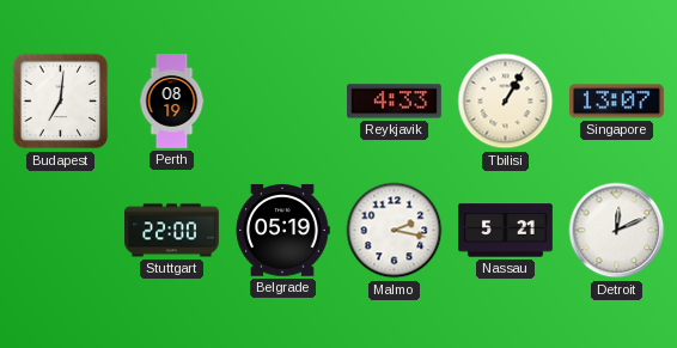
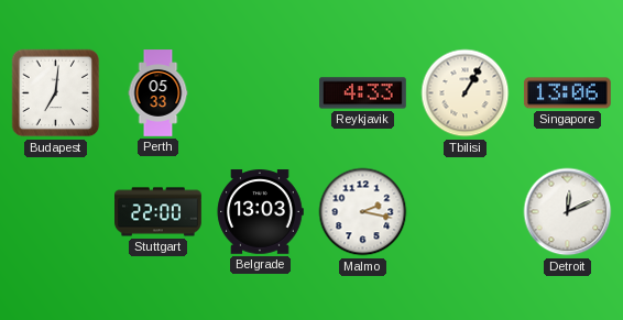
Perth: 08:19 -> 05:33 (159, 93)
Singapore: 13:07 -> 13:06 (567, 93)
Belgrade: 05:19 -> 13:03 (260, 212)
Nassau: 5:21 -> none (506, 231)
